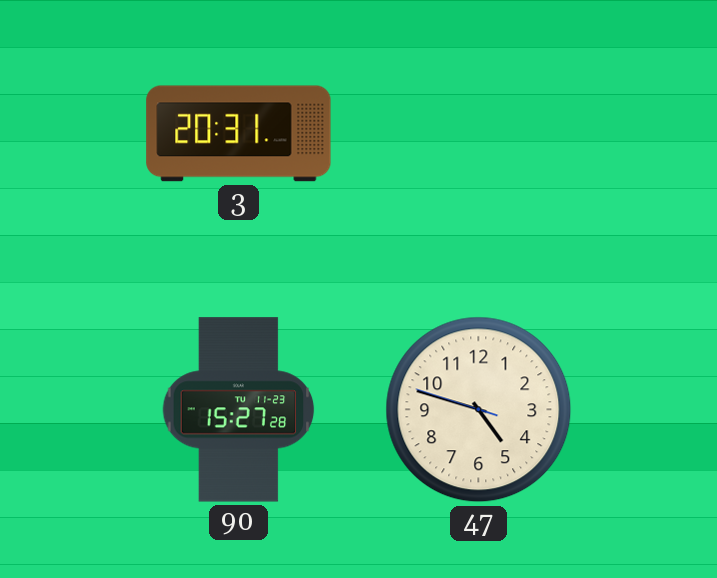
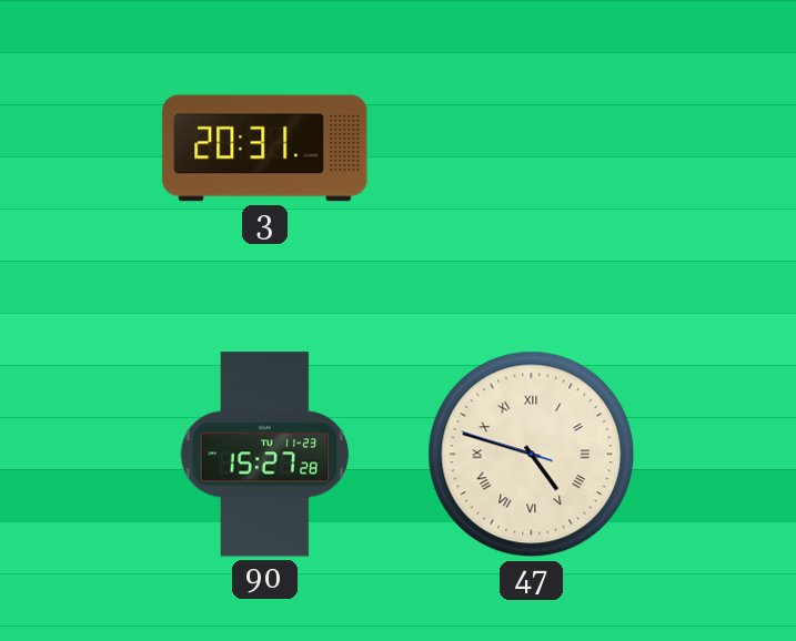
47 numerals: Arabic -> Roman (532, 455)
